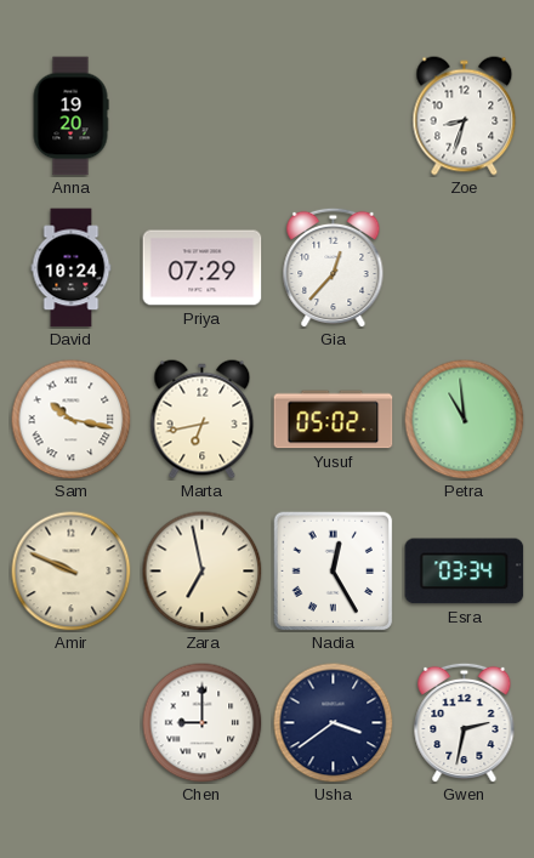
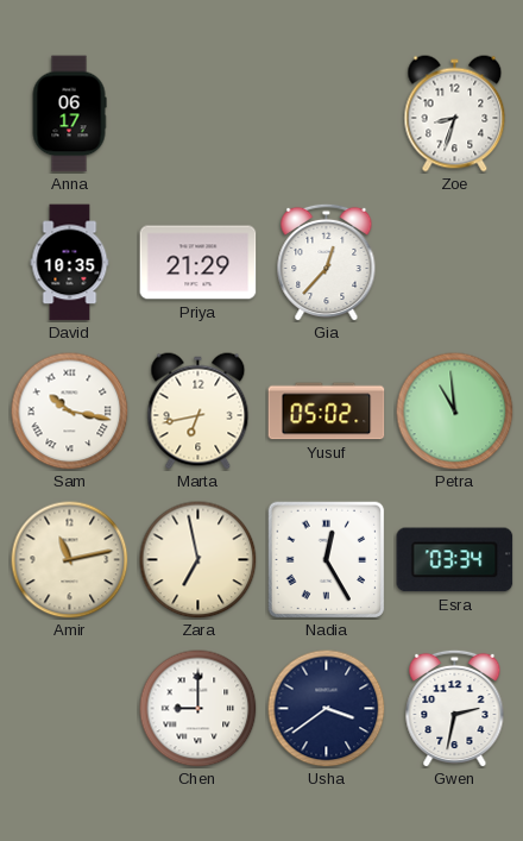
Anna: 19:20 -> 06:17 (69, 114)
David: 10:24 -> 10:35 (70, 263)
Priya: 07:29 -> 21:29 (199, 263)
Amir: 9:49 -> 11:13 (70, 560)
